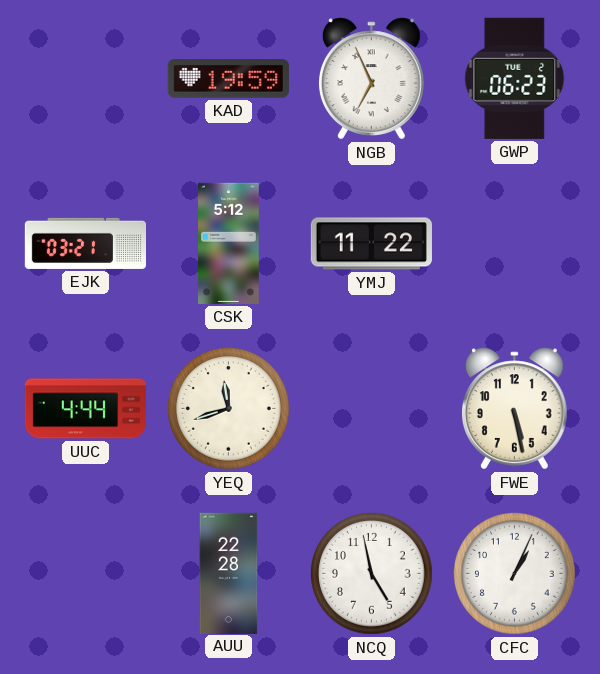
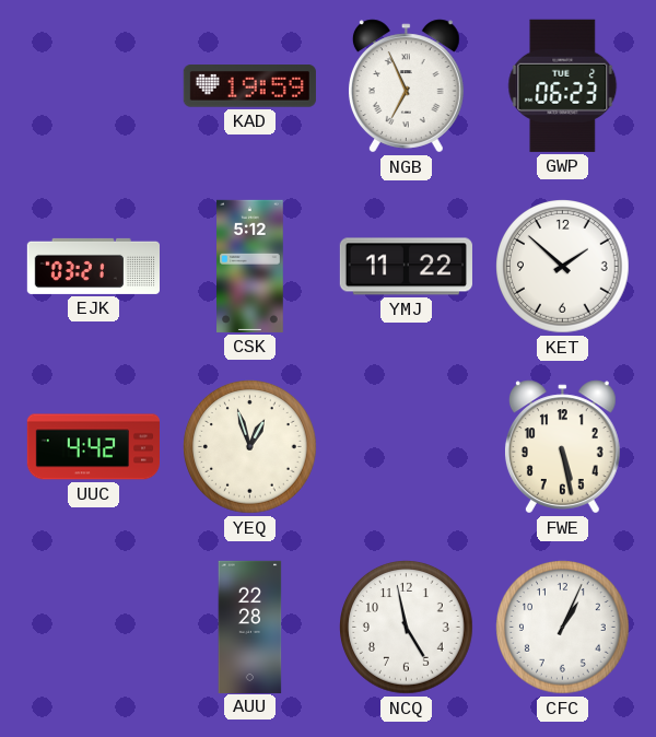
KET: none -> 1:52 (563, 267)
UUC: 4:44 -> 4:42 (93, 447)
YEQ: 11:42 -> 12:57 (250, 447)
